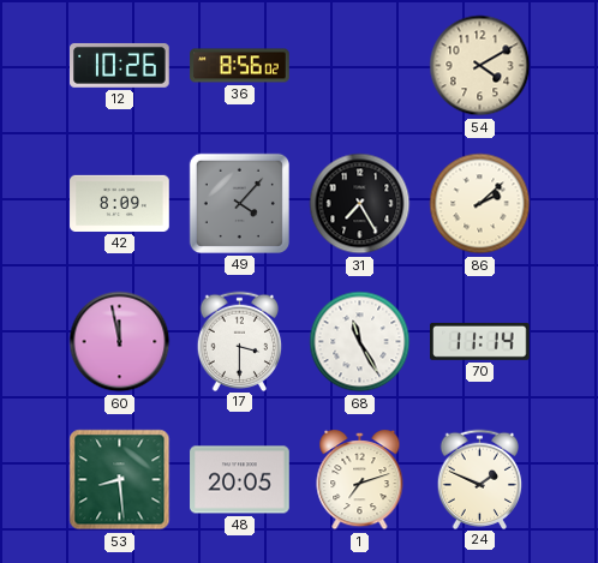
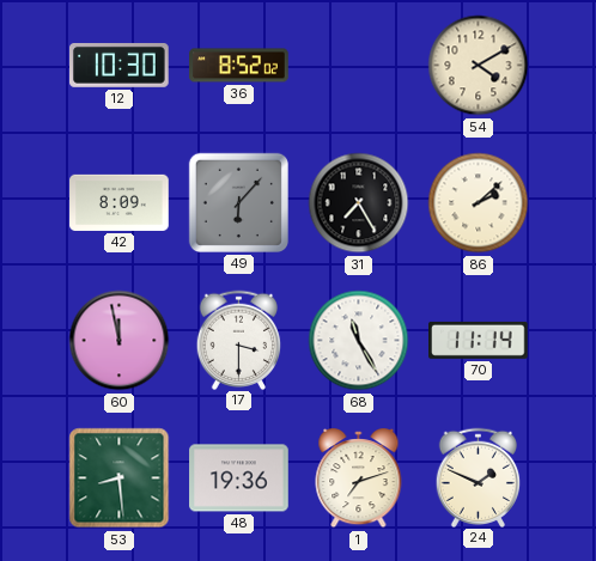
12: 10:26 -> 10:30 (120, 65)
36: 8:56 -> 8:52 (239, 66)
49: 4:07 -> 6:07 (238, 202)
48: 20:05 -> 19:36 (239, 478)
